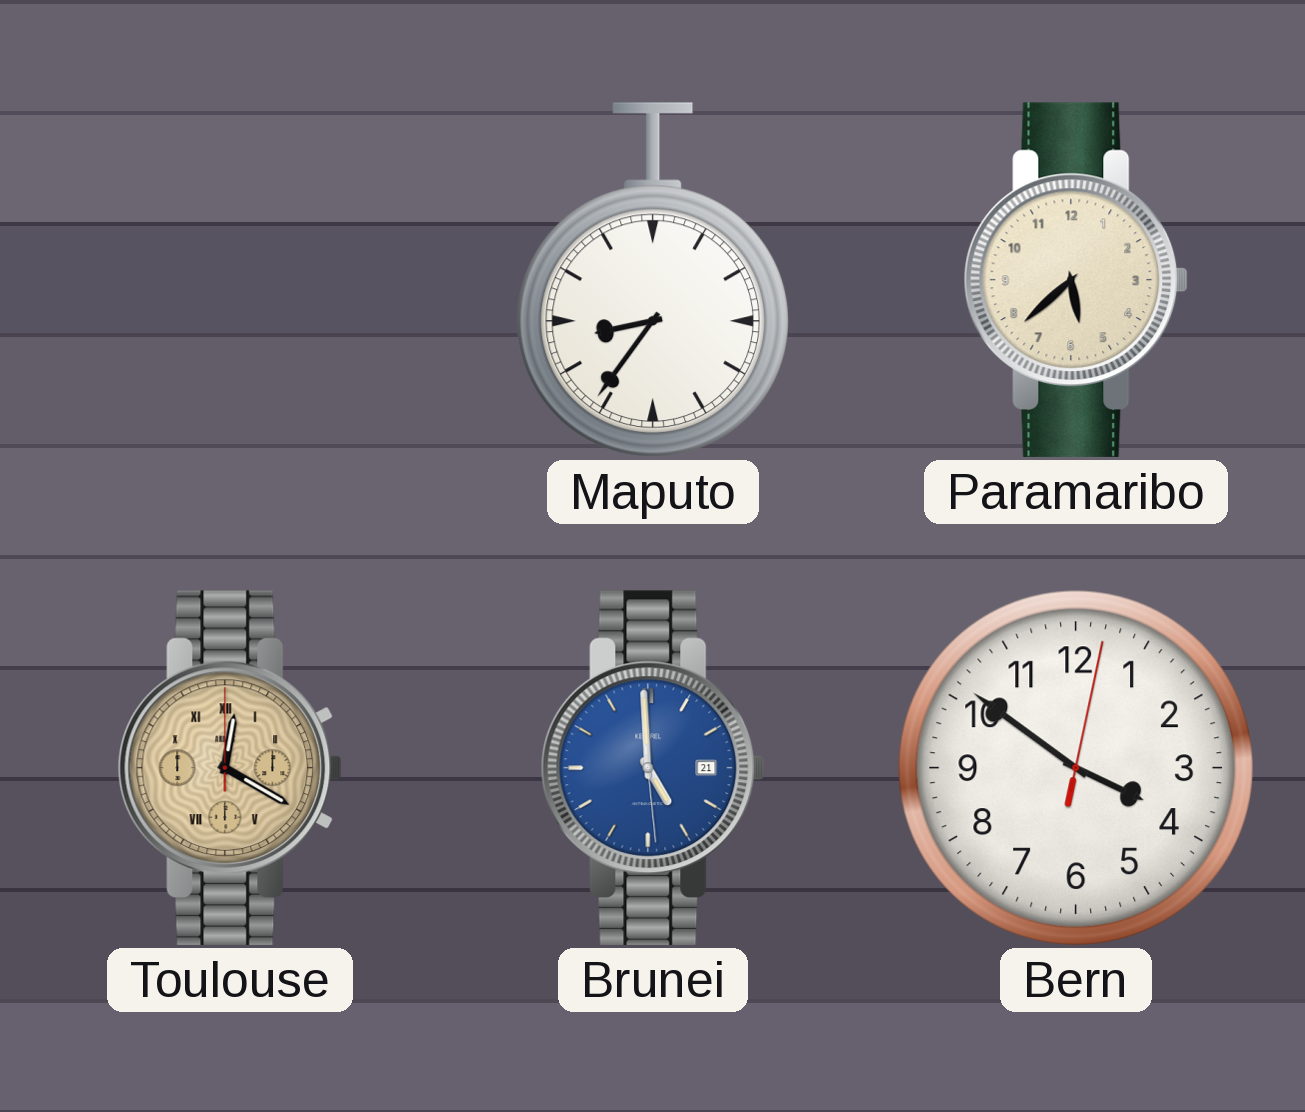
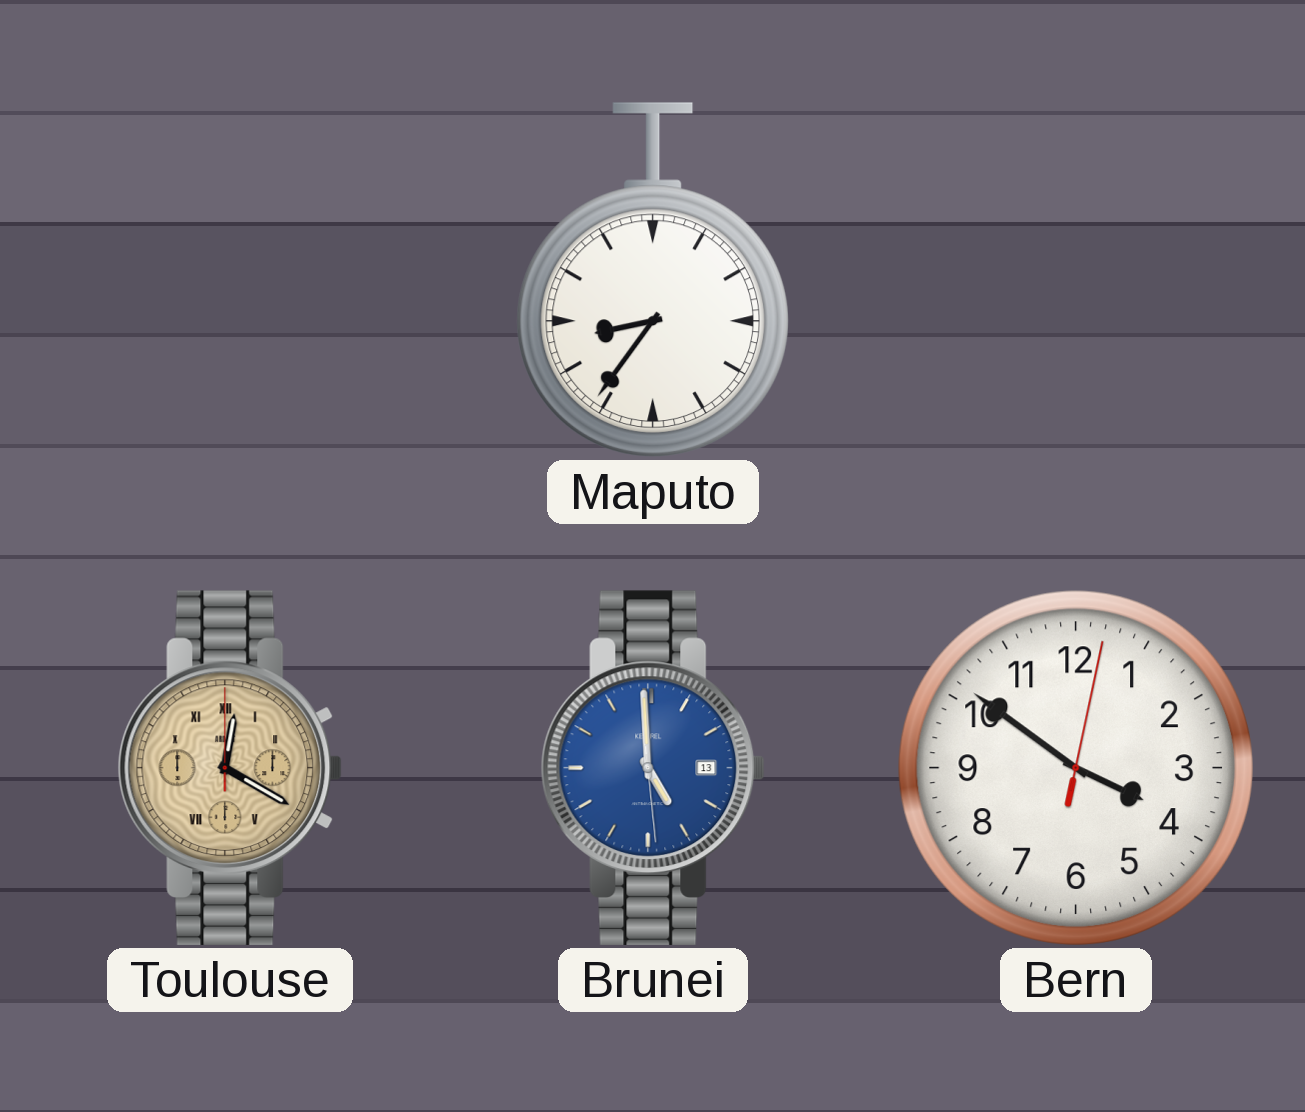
Paramaribo: 5:38 -> none (1076, 280)
Brunei date: 21 -> 13 (653, 768)
